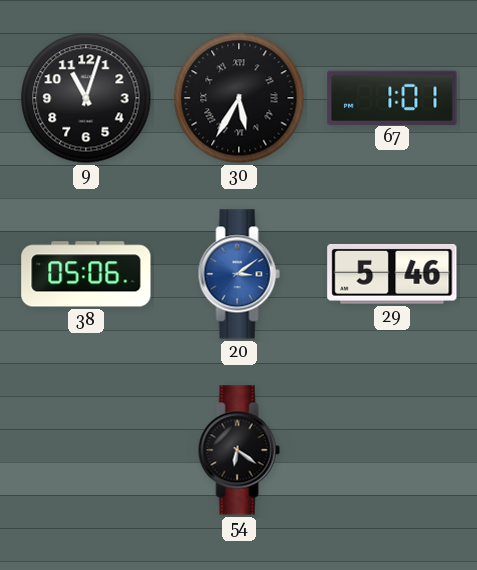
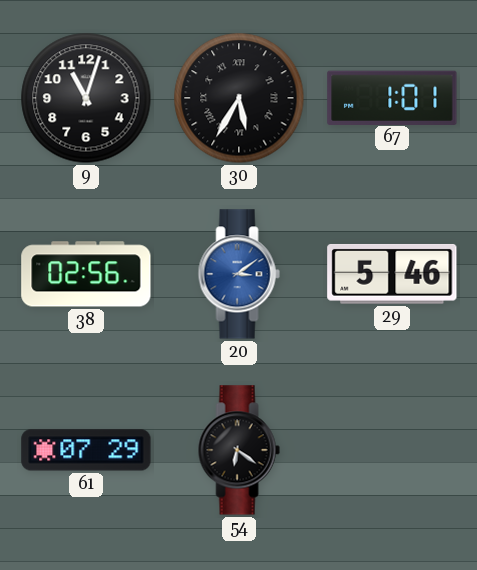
38: 05:06 -> 02:56 (86, 274)
61: none -> 07:29 (86, 450)
